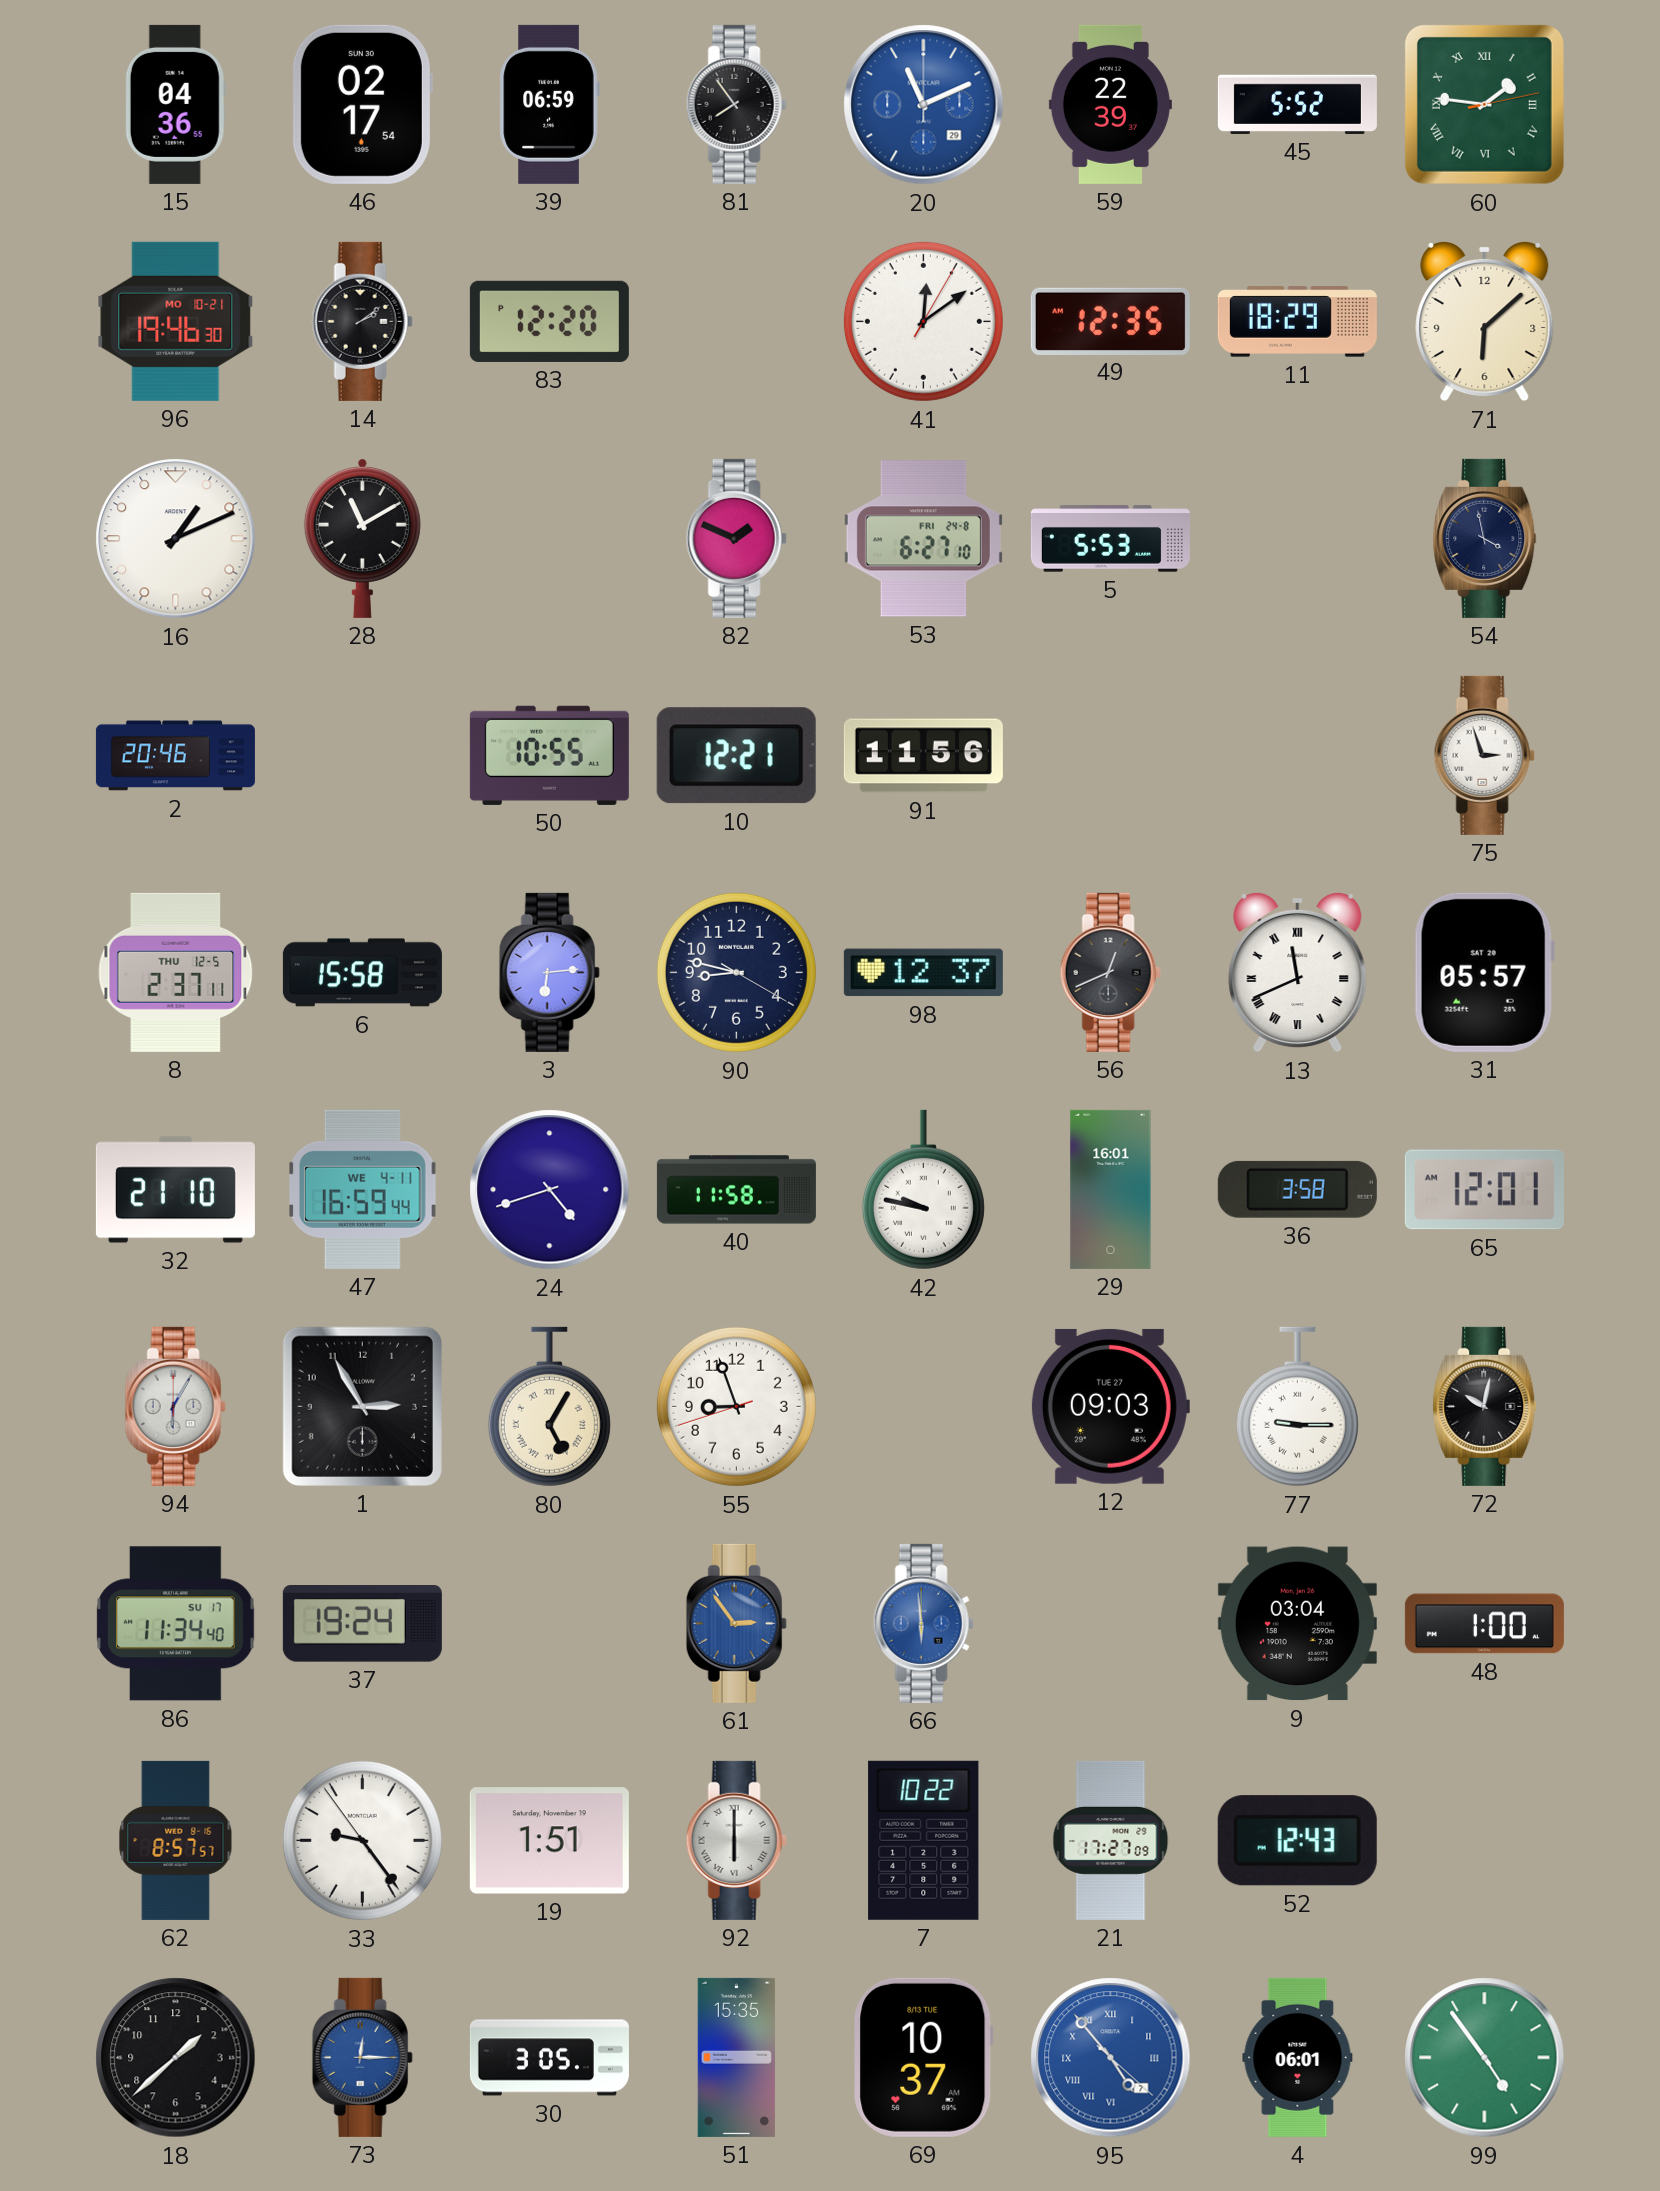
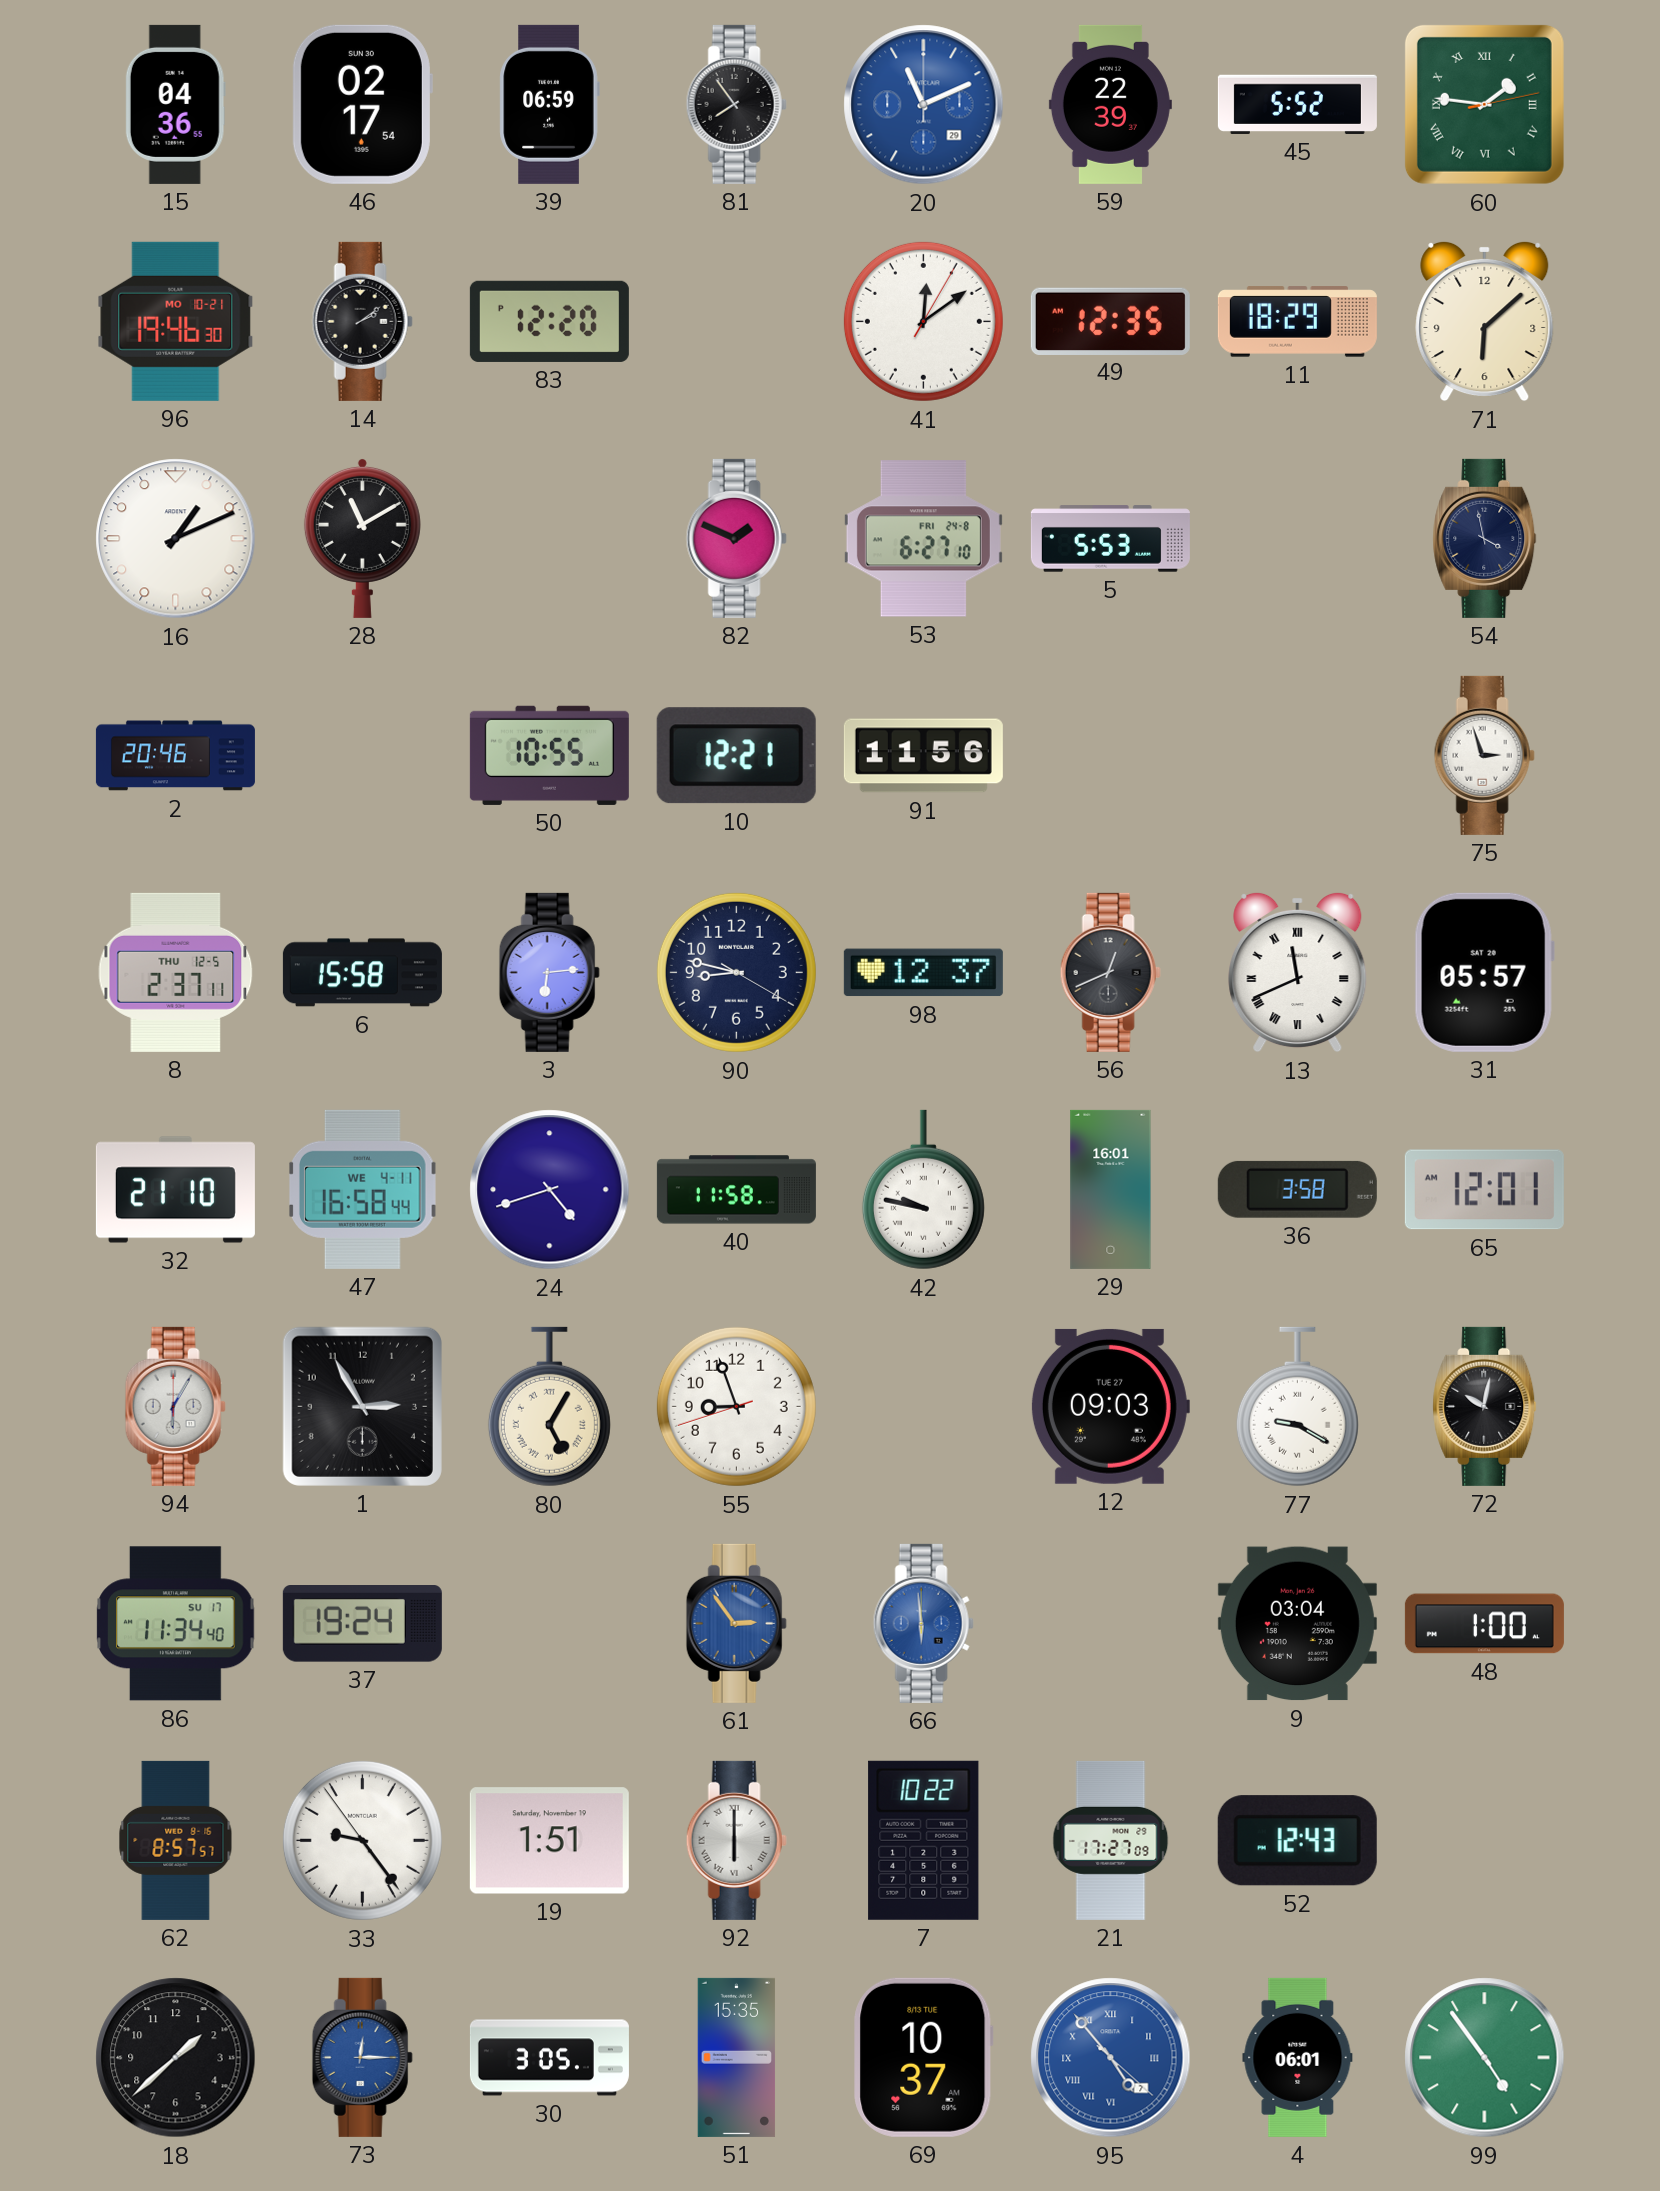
47: 16:59 -> 16:58 (363, 1189)
77: 9:15 -> 9:20 (1297, 1407)
